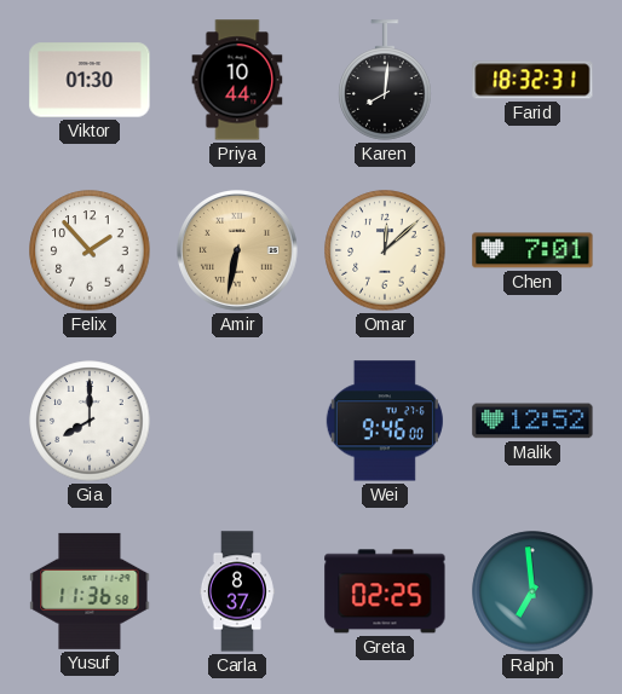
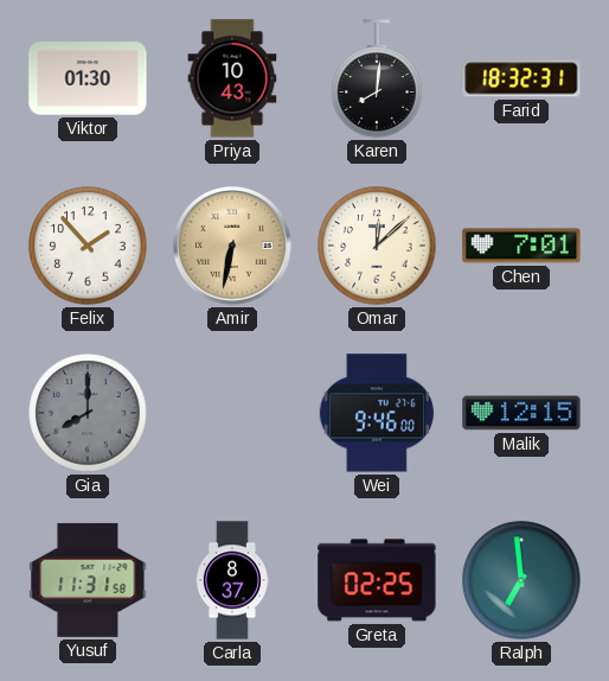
Priya: 10:44 -> 10:43 (232, 78)
Gia dial: white -> grey (88, 413)
Malik: 12:52 -> 12:15 (521, 413)
Yusuf: 11:36 -> 11:31 (88, 580)
